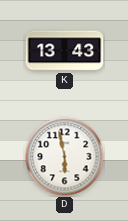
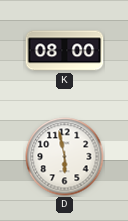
K: 13:43 -> 08:00 (65, 51)
